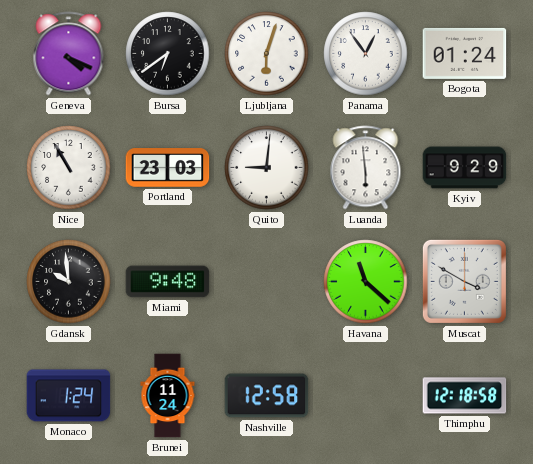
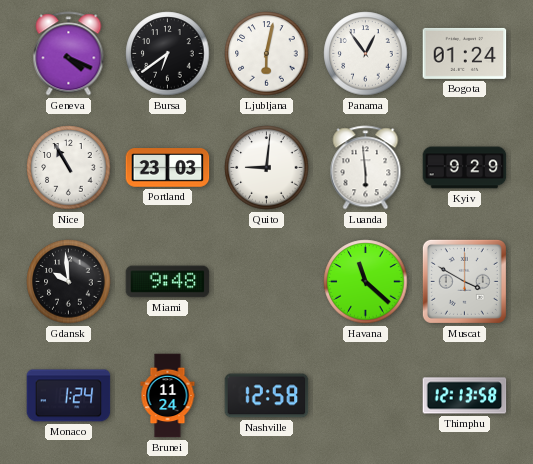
Ljubljana: 6:03 -> 6:02 (267, 54)
Thimphu: 12:18 -> 12:13 (465, 396)
